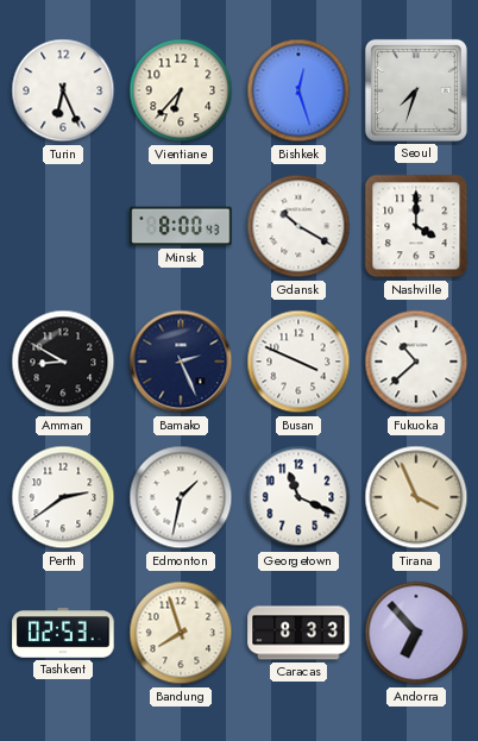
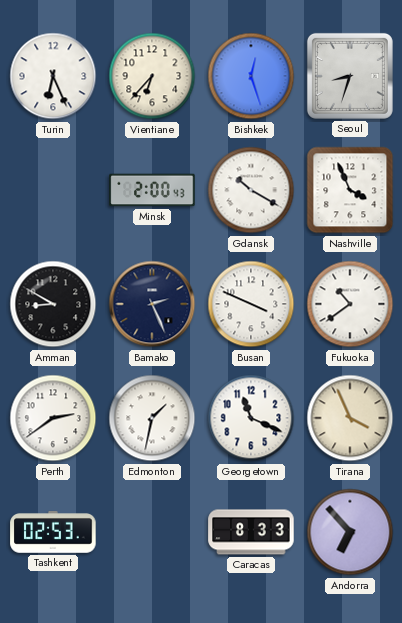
Seoul: 7:33 -> 8:33 (350, 76)
Minsk: 8:00 -> 2:00 (152, 190)
Nashville: 4:00 -> 3:56 (350, 190)
Fukuoka: 10:38 -> 10:39 (350, 304)
Bandung: 7:57 -> none (181, 633)
